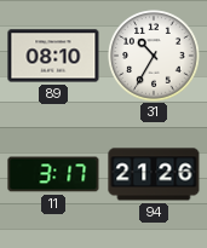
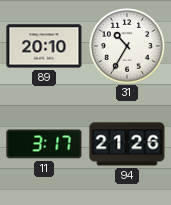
89: 08:10 -> 20:10 (44, 46)
